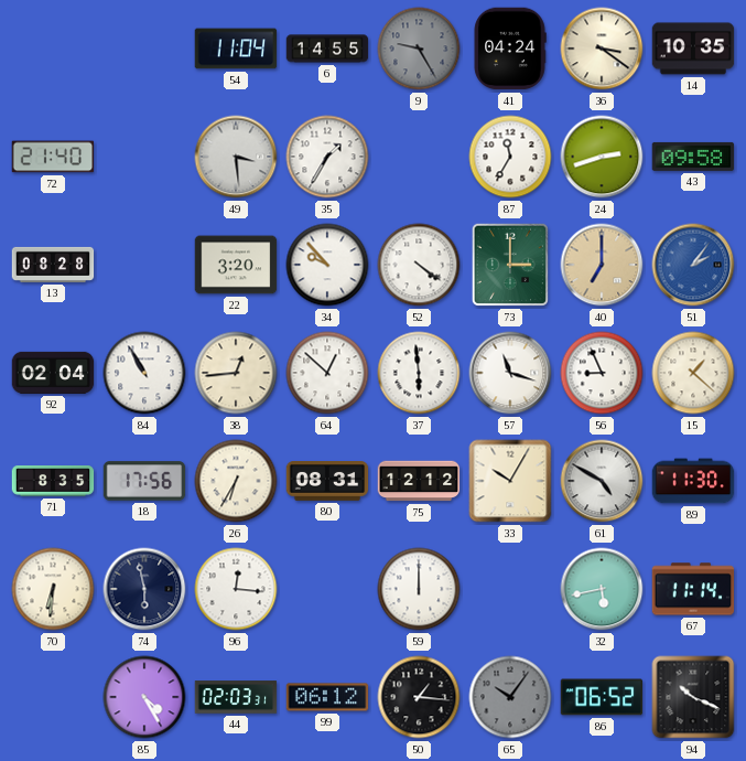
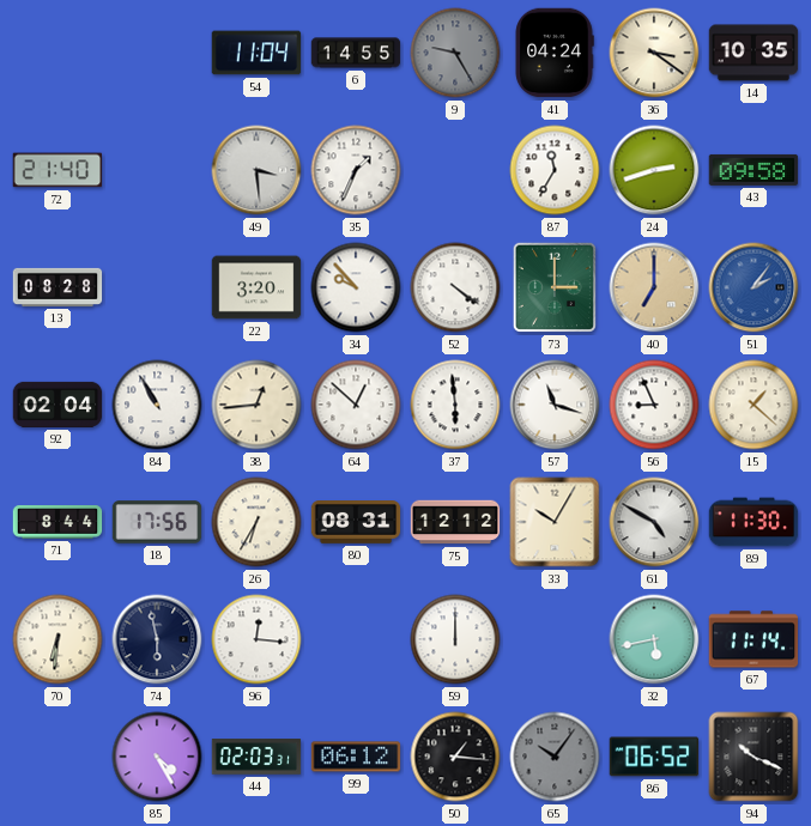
35: 1:35 -> 1:34 (356, 170)
71: 8:35 -> 8:44 (58, 522)
